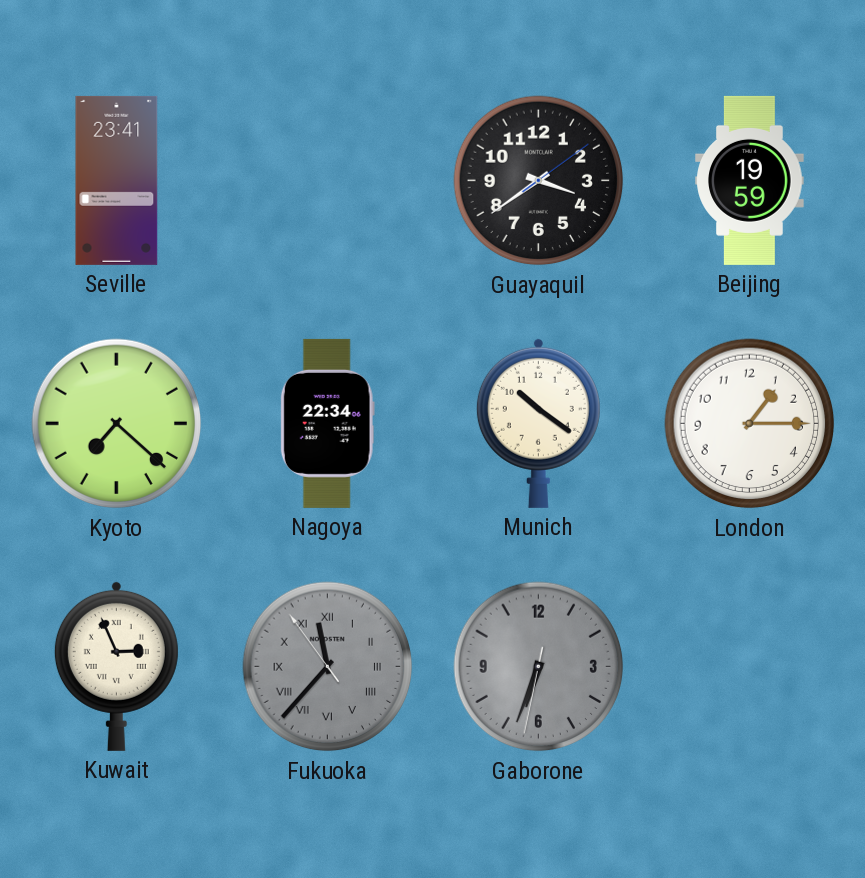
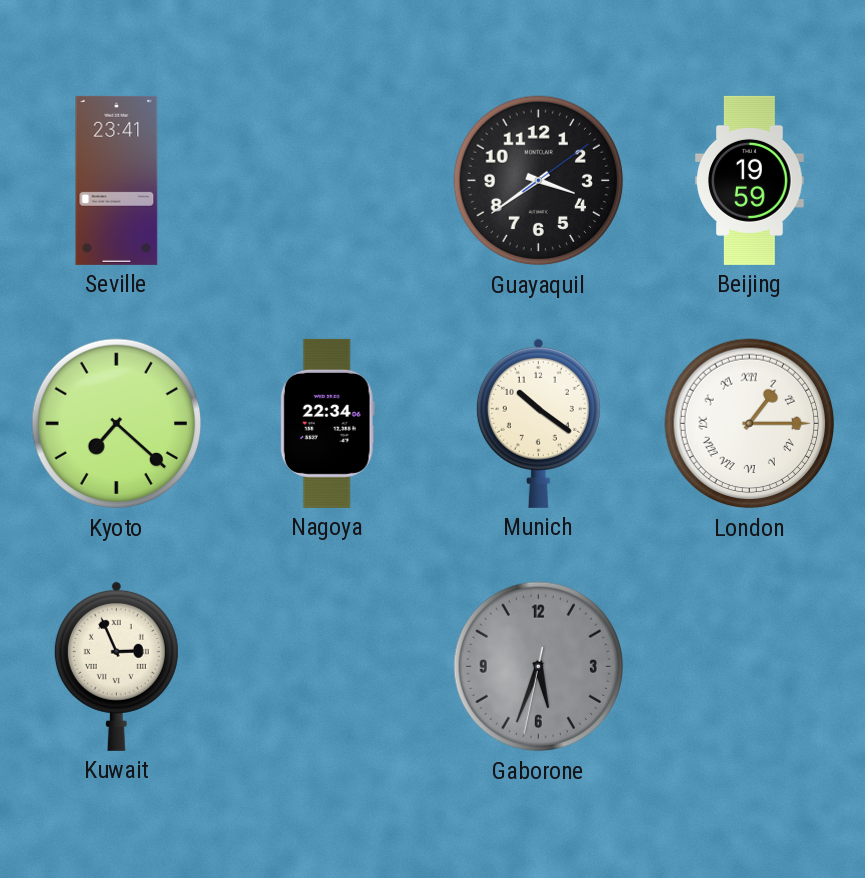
London numerals: Arabic -> Roman (750, 424)
Fukuoka: 11:36 -> none (328, 667)
Gaborone: 6:33 -> 5:33 (539, 667)
